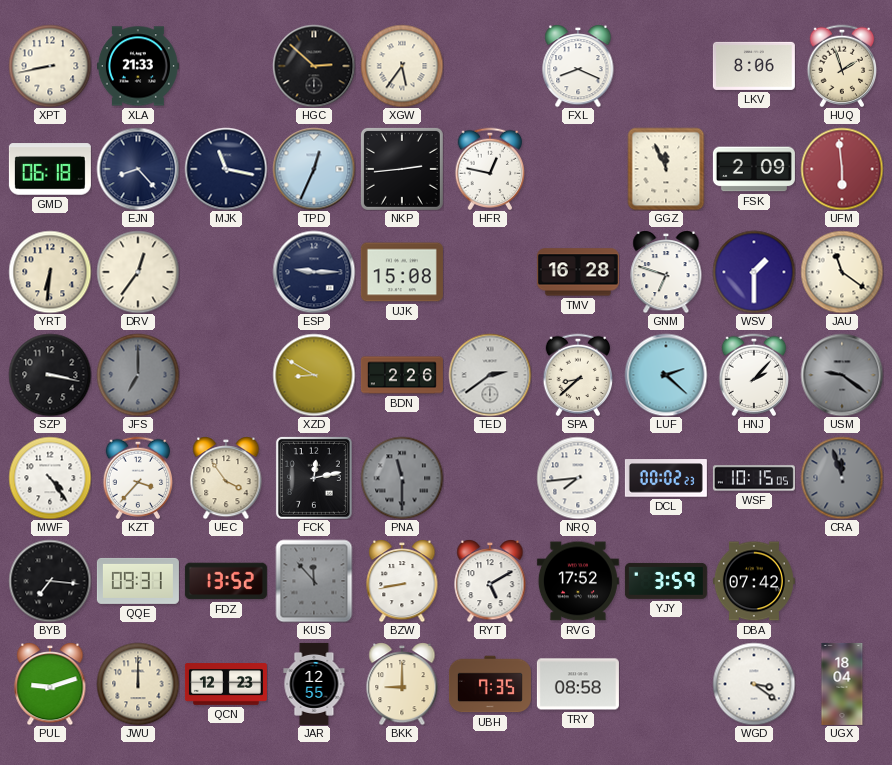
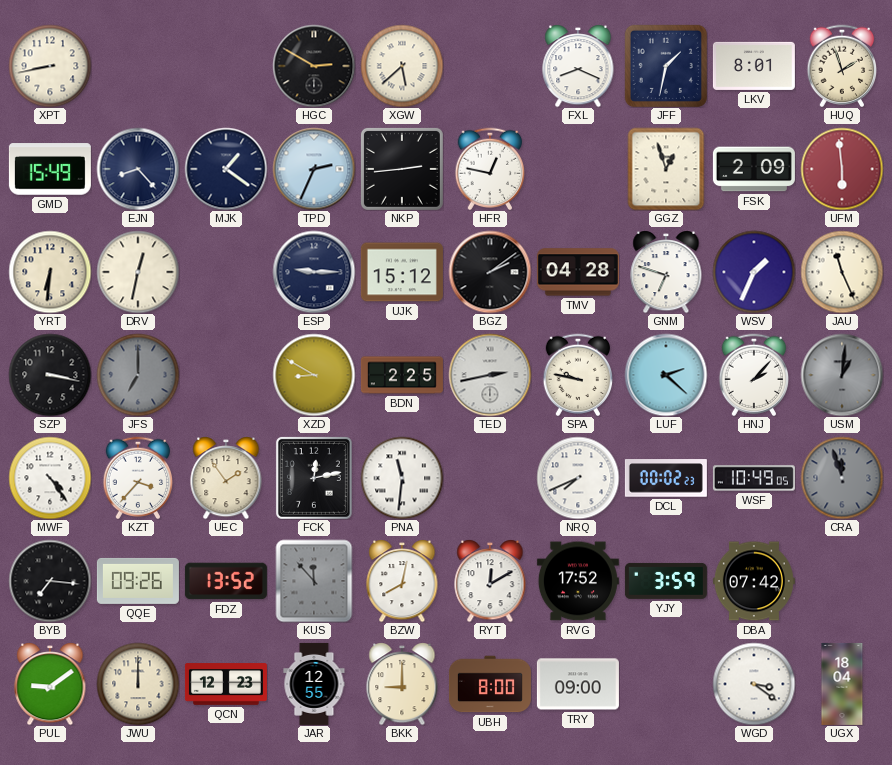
XLA: 21:33 -> none (138, 66)
HGC: 2:52 -> 2:50 (314, 66)
XGW: 5:36 -> 5:38 (402, 66)
JFF: none -> 1:32 (666, 66)
LKV: 8:06 -> 8:01 (754, 66)
GMD: 06:18 -> 15:49 (50, 169)
MJK: 11:17 -> 1:21 (226, 169)
TPD: 12:34 -> 2:34 (314, 169)
GGZ: 11:56 -> 12:57 (666, 169)
DRV: 12:36 -> 12:32 (138, 272)
UJK: 15:08 -> 15:12 (402, 272)
BGZ: none -> 2:09 (490, 272)
TMV: 16:28 -> 04:28 (578, 272)
WSV: 1:30 -> 1:34 (754, 272)
JAU: 11:21 -> 11:26 (842, 272)
BDN: 2:26 -> 2:25 (402, 375)
TED: 2:39 -> 2:43 (490, 375)
SPA: 8:38 -> 9:47 (578, 375)
USM: 9:21 -> 1:01 (842, 375)
UEC: 3:54 -> 1:54 (226, 478)
PNA: 11:30 -> 11:31 (402, 478)
PNA dial: grey -> white (402, 478)
NRQ: 7:44 -> 7:41 (578, 478)
WSF: 10:15 -> 10:49 (754, 478)
QQE: 09:31 -> 09:26 (138, 581)
BZW: 8:43 -> 8:02 (402, 581)
RYT: 5:10 -> 12:10 (490, 581)
PUL: 9:12 -> 9:09 (50, 684)
UBH: 7:35 -> 8:00 (490, 684)
TRY: 08:58 -> 09:00 (578, 684)
